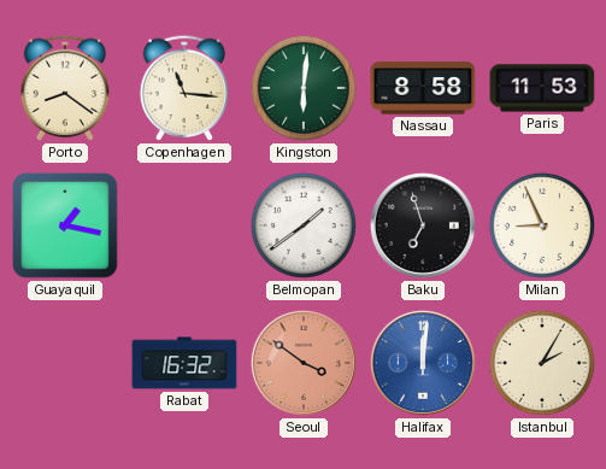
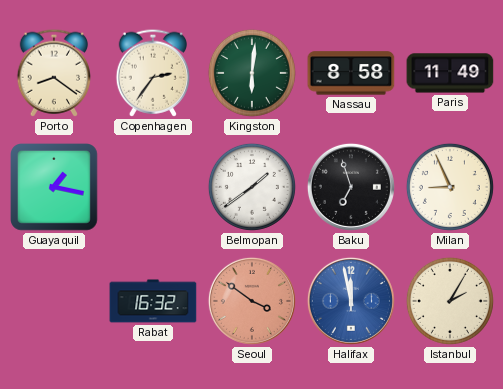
Copenhagen: 11:16 -> 2:36 (152, 73)
Paris: 11:53 -> 11:49 (450, 73)
Halifax: 12:01 -> 11:58 (351, 301)
